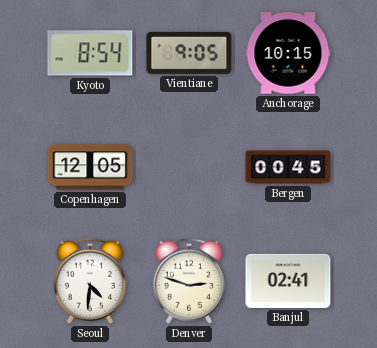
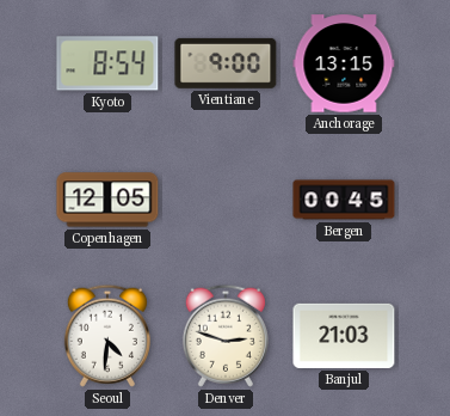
Vientiane: 9:05 -> 9:00 (226, 63)
Anchorage: 10:15 -> 13:15 (344, 63)
Banjul: 02:41 -> 21:03 (344, 336)
